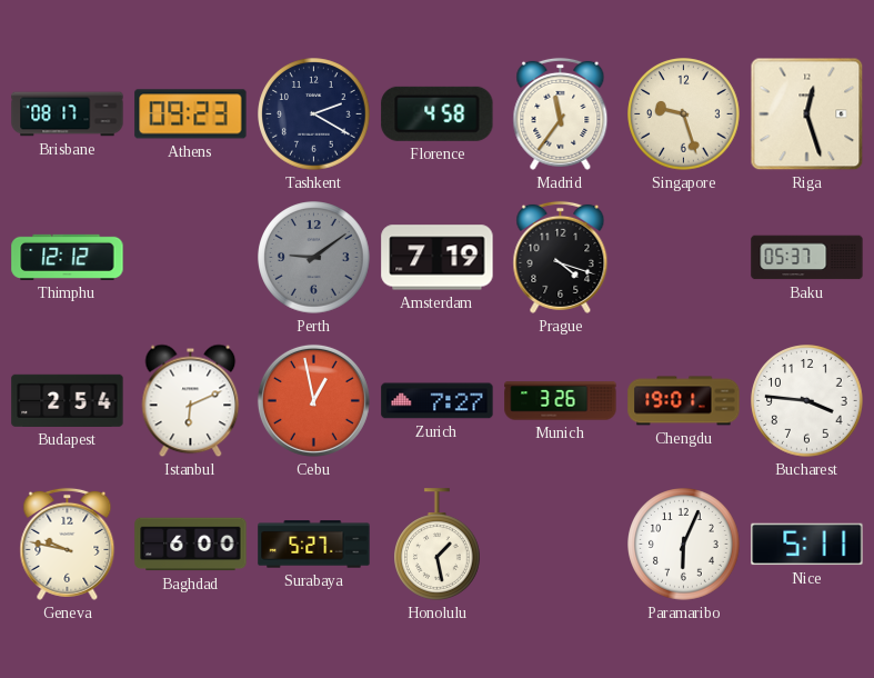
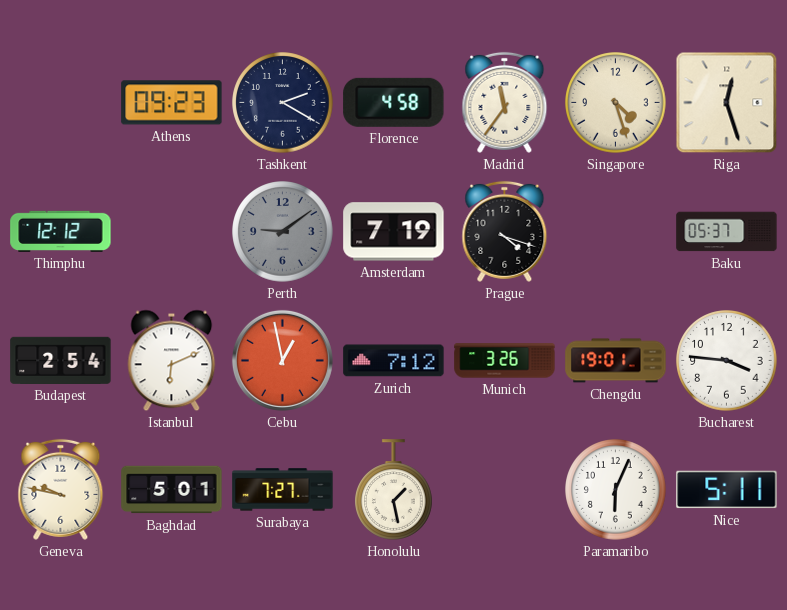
Brisbane: 08:17 -> none (68, 114)
Singapore: 9:27 -> 4:27 (616, 103)
Zurich: 7:27 -> 7:12 (394, 361)
Baghdad: 6:00 -> 5:01 (172, 490)
Surabaya: 5:27 -> 7:27 (283, 490)
